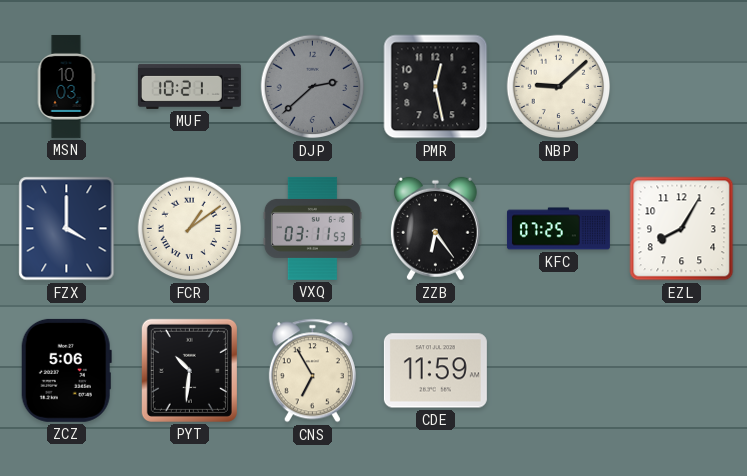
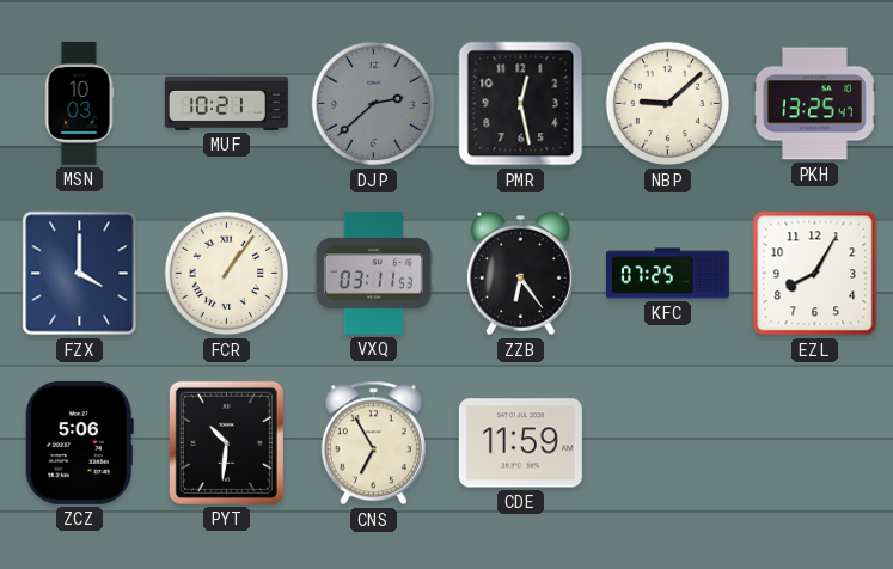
PKH: none -> 13:25 (814, 104)
FCR: 1:09 -> 1:06 (227, 274)
